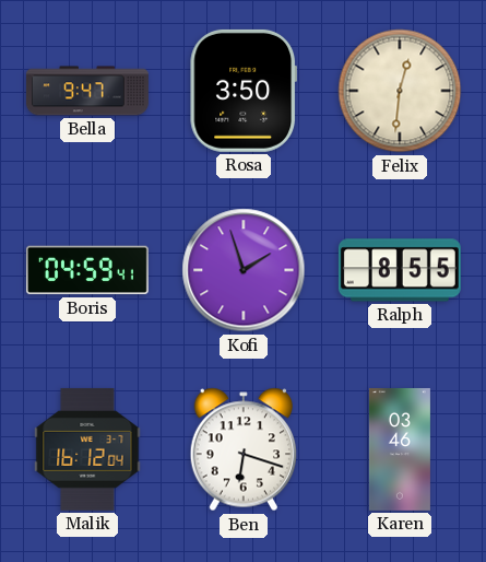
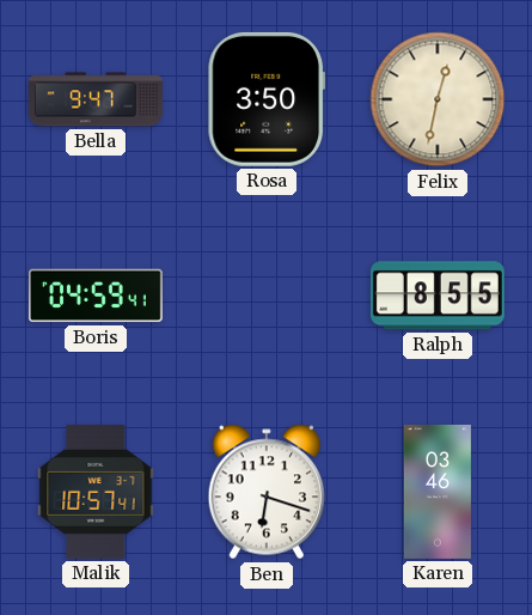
Felix: 12:31 -> 12:32 (438, 99)
Kofi: 1:57 -> none (244, 270)
Malik: 16:12 -> 10:57 (96, 492)
